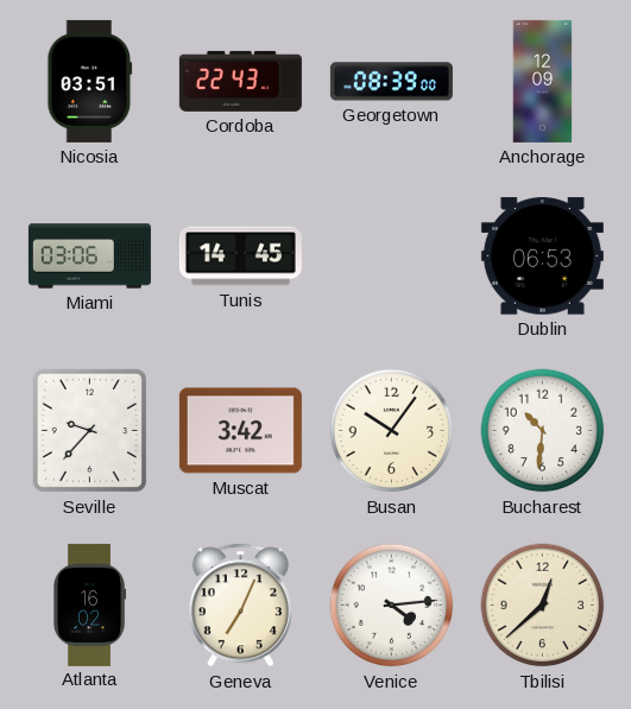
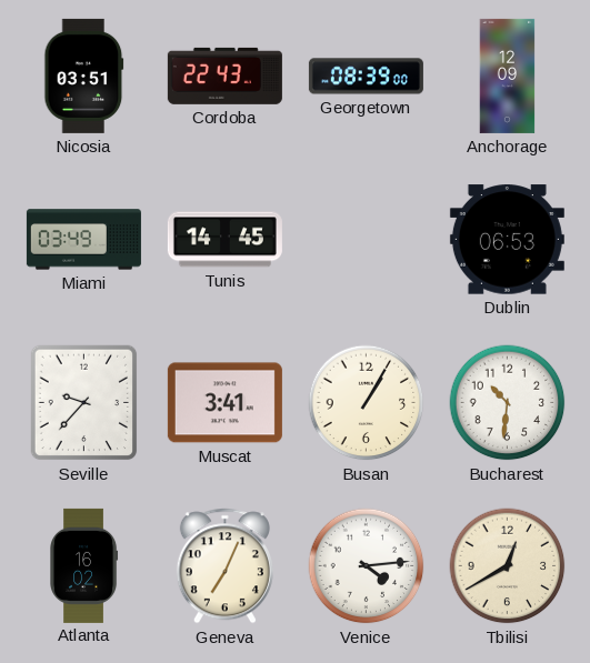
Miami: 03:06 -> 03:49 (83, 240)
Muscat: 3:42 -> 3:41 (224, 403)
Busan: 10:06 -> 1:05 (367, 403)
Tbilisi: 12:38 -> 12:40 (508, 566)
